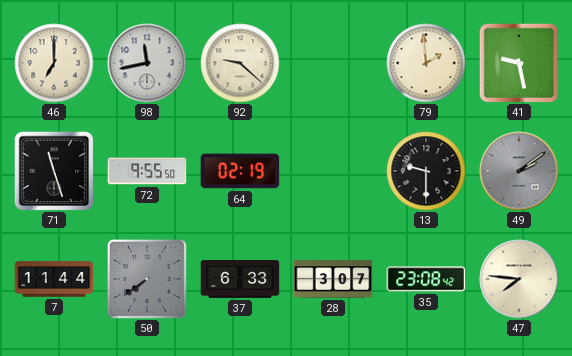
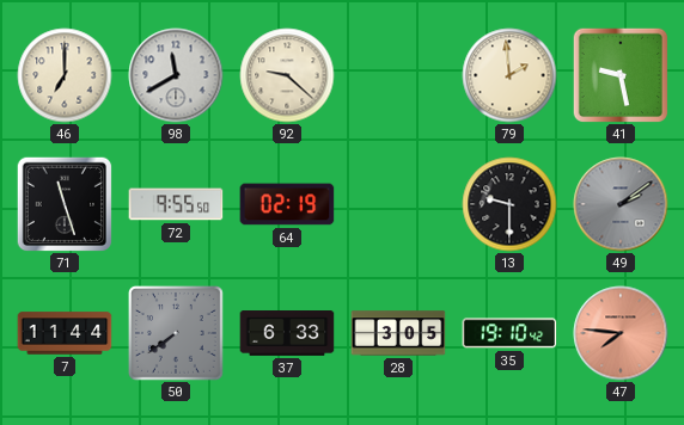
98: 11:43 -> 11:40 (176, 75)
28: 3:07 -> 3:05 (398, 333)
35: 23:08 -> 19:10 (509, 333)
47 dial: cream -> salmon (621, 333)
